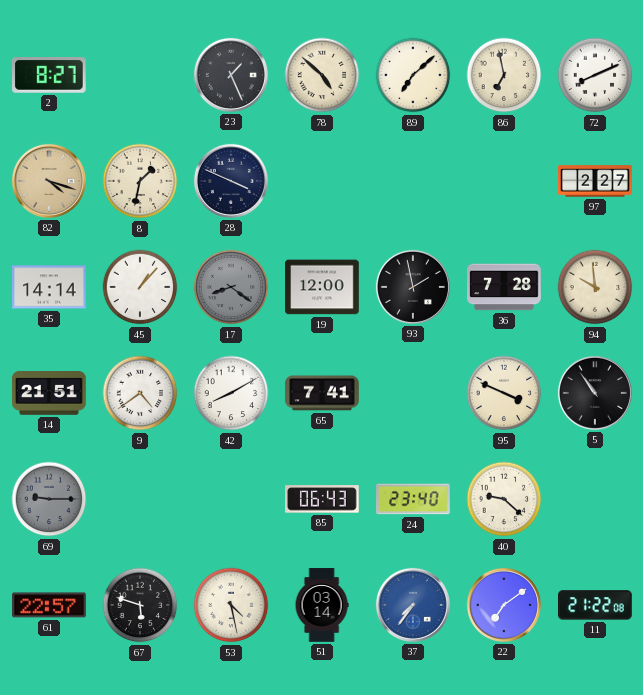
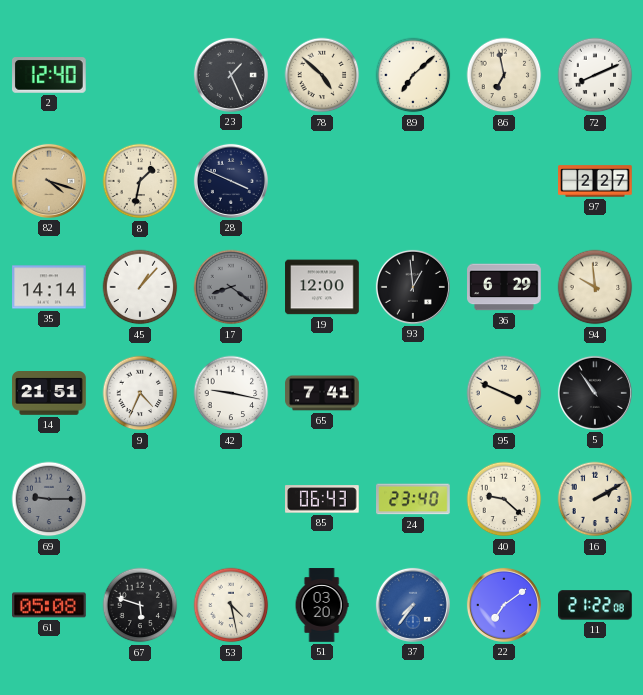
2: 8:27 -> 12:40 (50, 76)
93: 1:58 -> 12:59 (413, 287)
36: 7:28 -> 6:29 (504, 287)
9: 4:39 -> 4:34 (140, 393)
42: 8:10 -> 9:17 (231, 393)
16: none -> 2:10 (595, 499)
61: 22:57 -> 05:08 (49, 605)
51: 03:14 -> 03:20 (322, 605)
